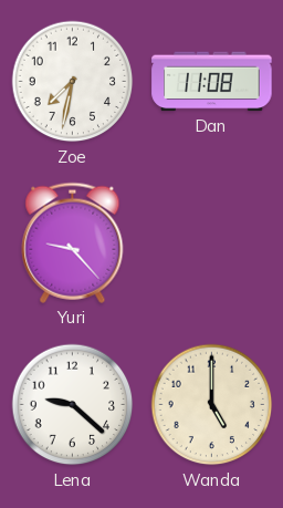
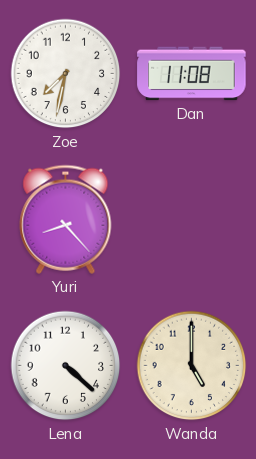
Yuri: 9:23 -> 8:23 (66, 219)
Lena: 9:22 -> 4:22 (66, 366)
